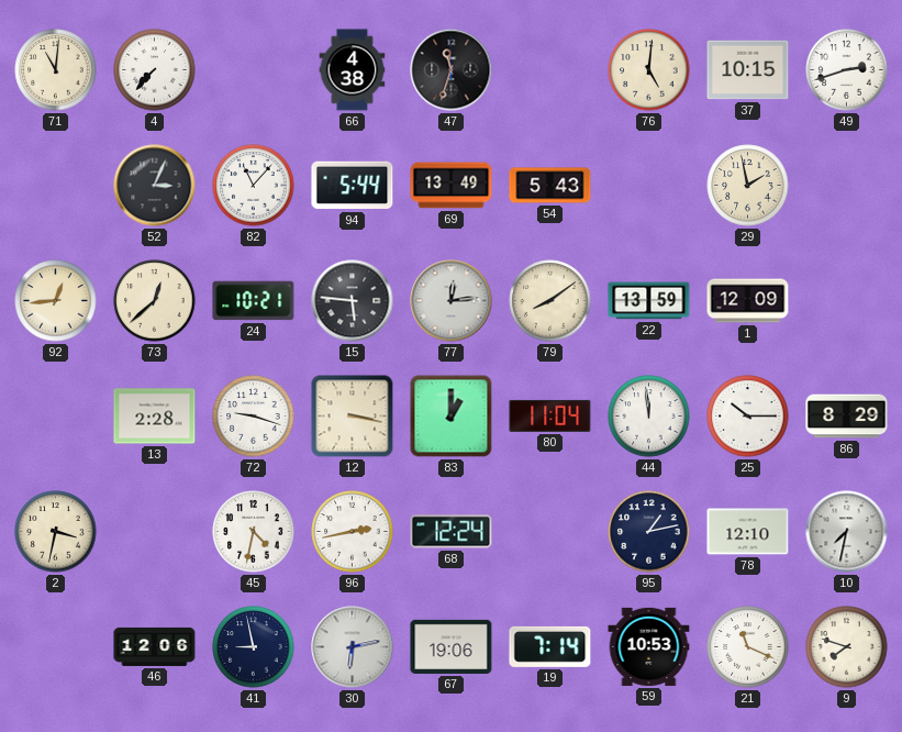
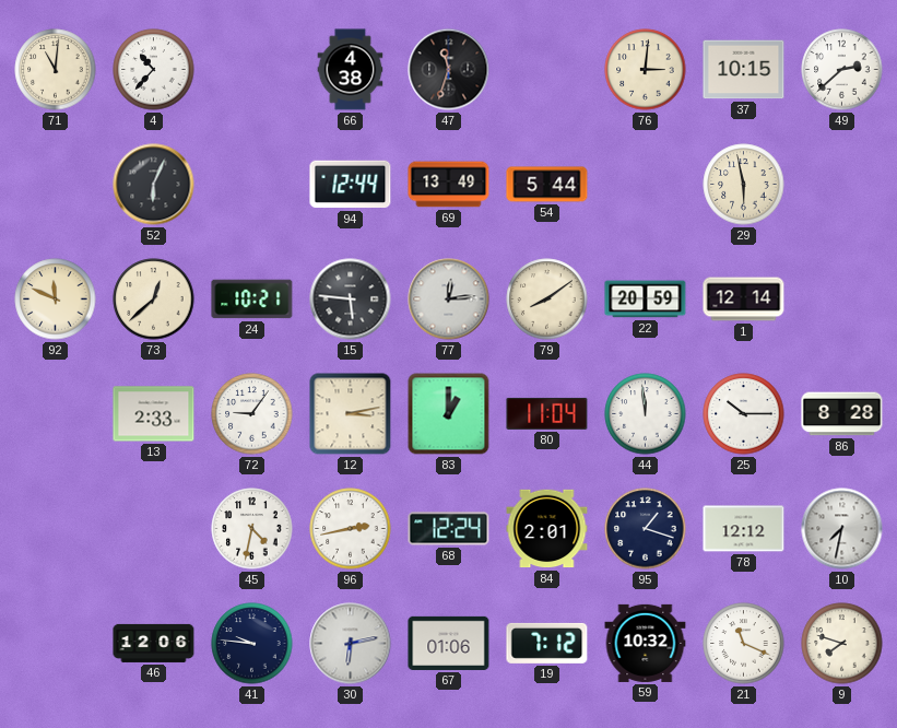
4: 7:37 -> 10:37 (154, 70)
76: 5:01 -> 3:01 (646, 70)
49: 2:42 -> 2:38 (842, 70)
52: 3:04 -> 6:04 (154, 185)
82: 11:07 -> none (254, 186)
94: 5:44 -> 12:44 (351, 185)
54: 5:43 -> 5:44 (547, 185)
29: 1:58 -> 5:58 (744, 185)
92: 12:44 -> 11:49 (56, 300)
22: 13:59 -> 20:59 (646, 300)
1: 12:09 -> 12:14 (744, 300)
13: 2:28 -> 2:33 (154, 414)
72: 9:18 -> 9:06 (252, 414)
12: 3:17 -> 3:13 (351, 414)
86: 8:29 -> 8:28 (842, 414)
2: 3:32 -> none (56, 532)
84: none -> 2:01 (547, 529)
95: 1:13 -> 1:18 (646, 529)
78: 12:10 -> 12:12 (744, 529)
41: 8:58 -> 9:46 (252, 644)
67: 19:06 -> 01:06 (449, 643)
19: 7:14 -> 7:12 (547, 643)
59: 10:53 -> 10:32 (646, 643)
